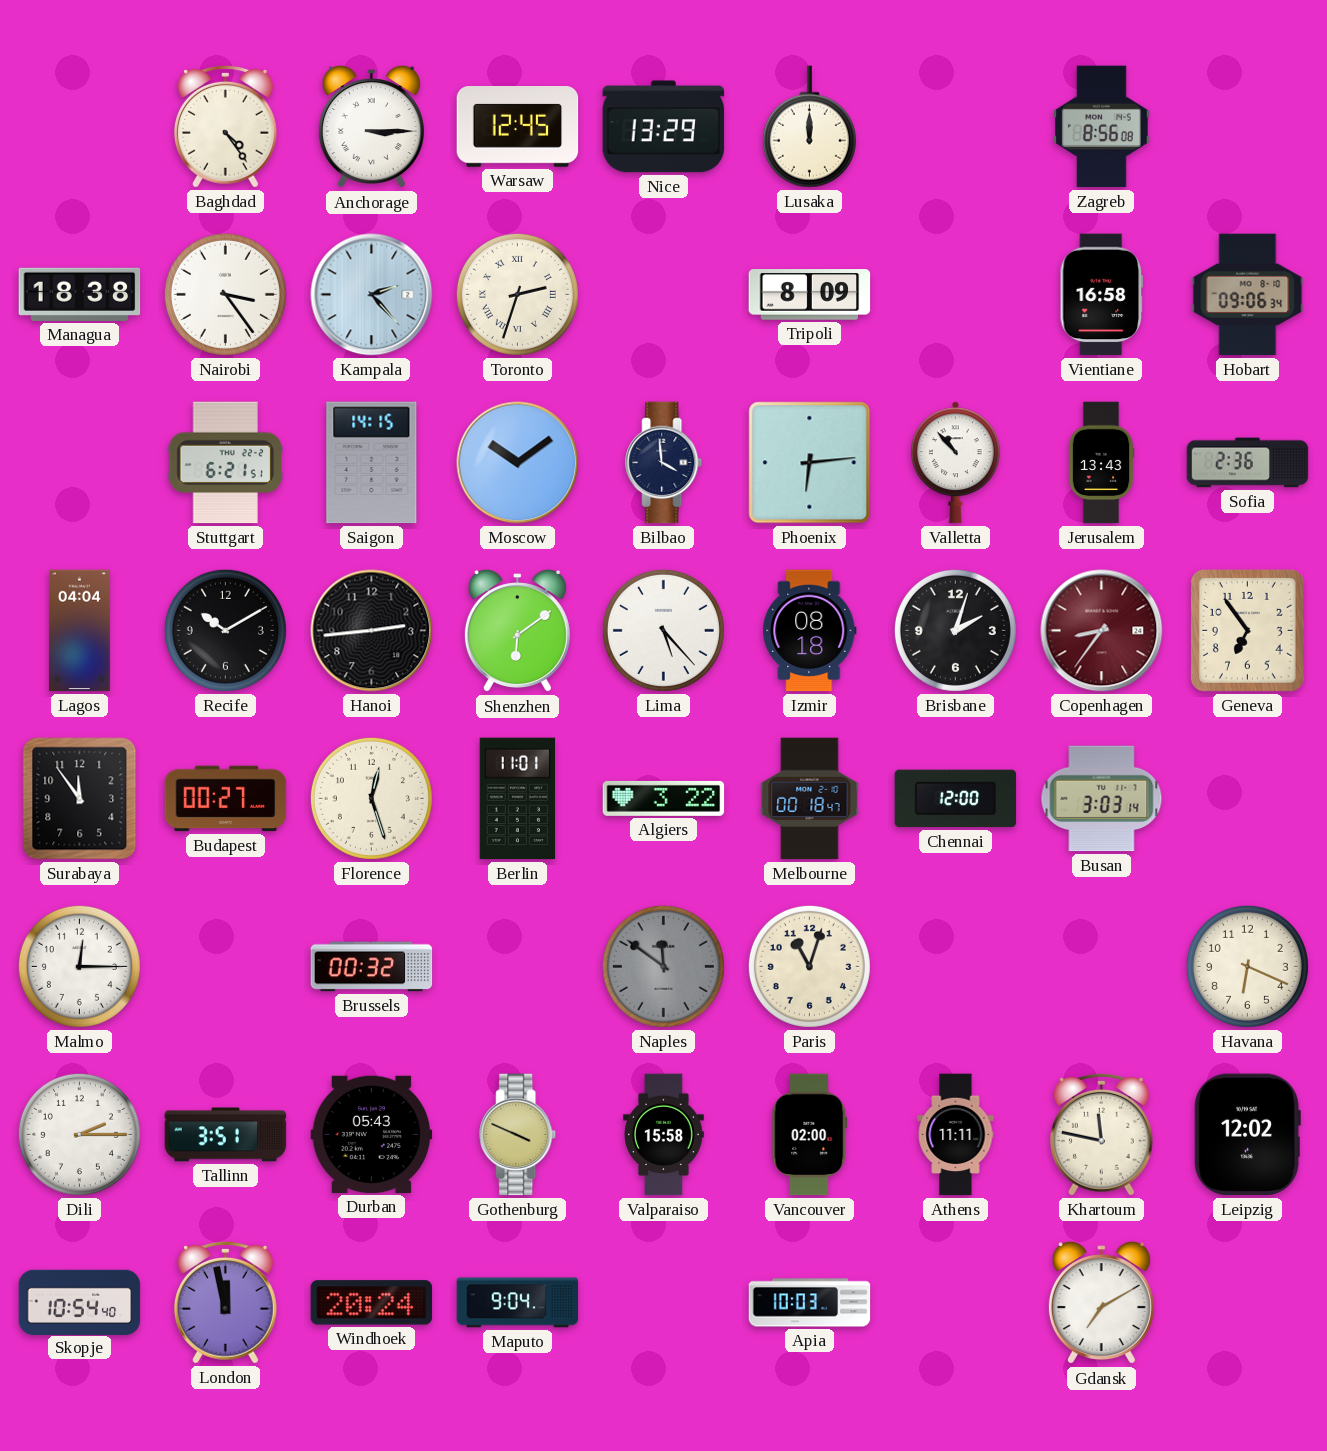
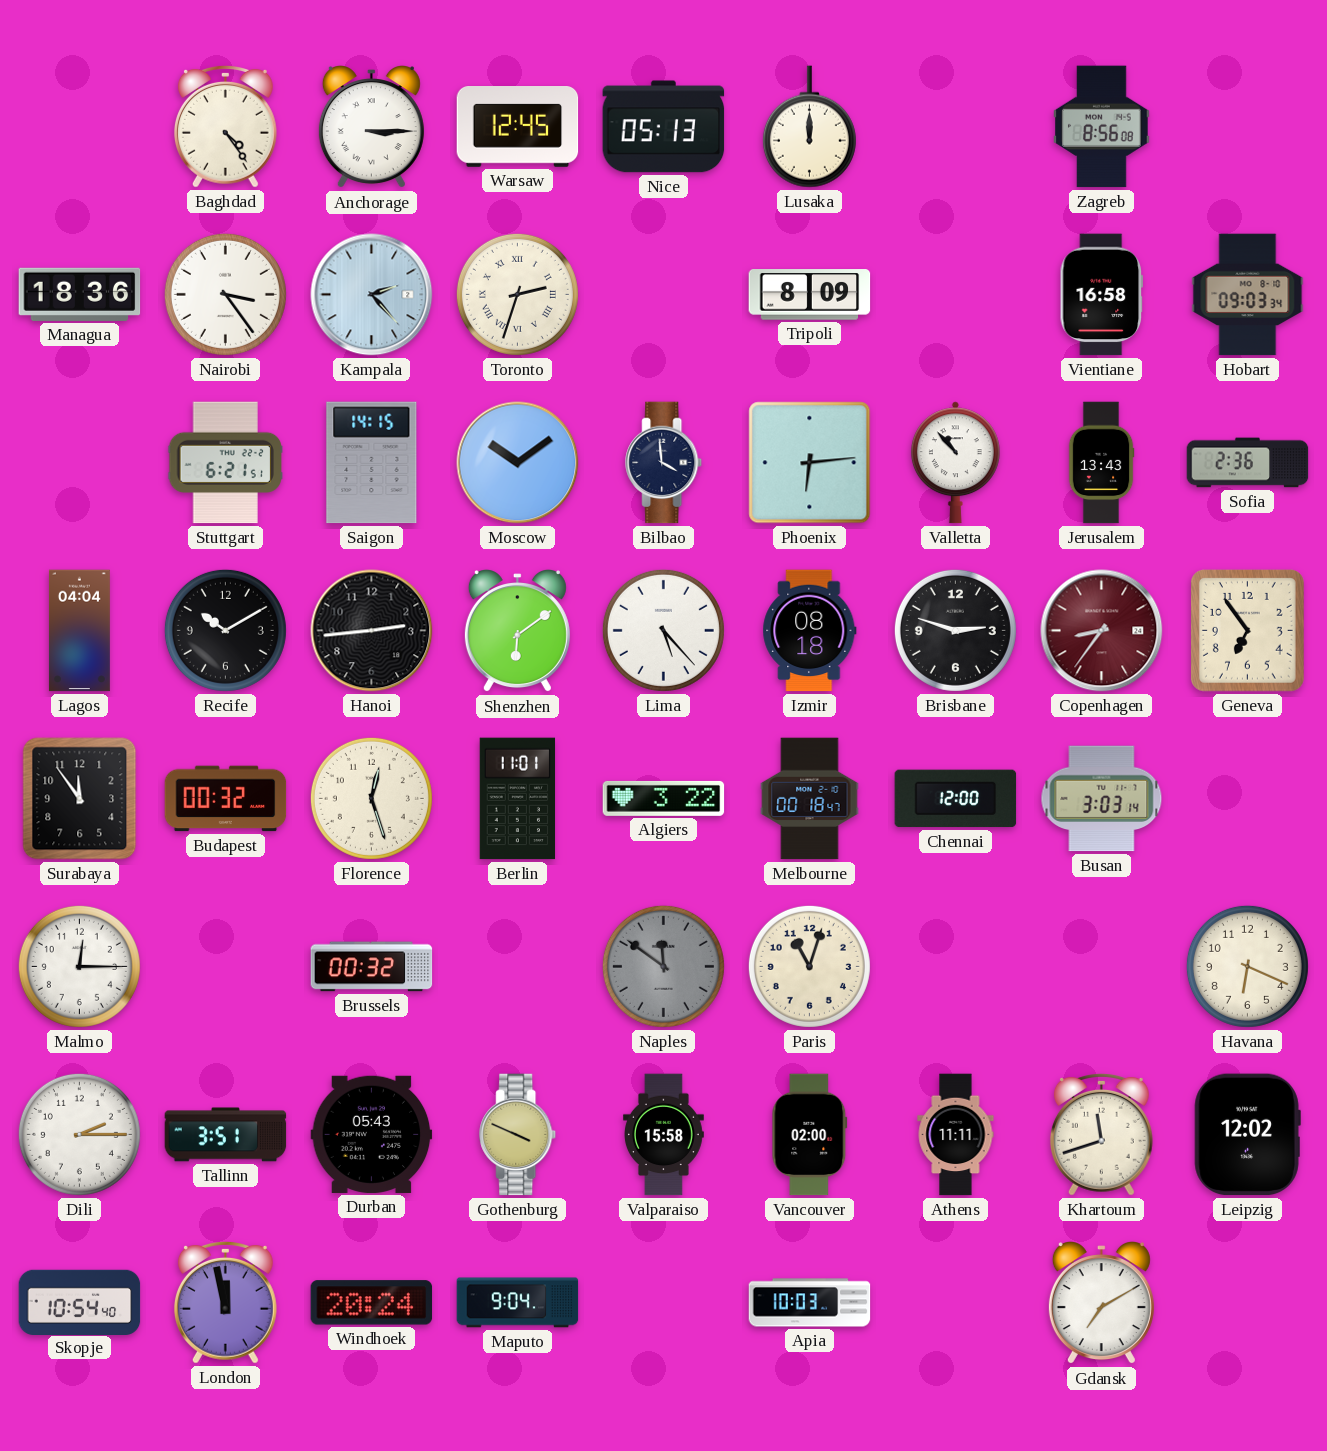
Nice: 13:29 -> 05:13 (664, 127)
Managua: 18:38 -> 18:36 (80, 294)
Hobart: 09:06 -> 09:03 (1248, 295)
Brisbane: 2:03 -> 2:48 (955, 630)
Budapest: 00:27 -> 00:32 (226, 799)
Khartoum: 11:47 -> 11:42 (1101, 1134)
